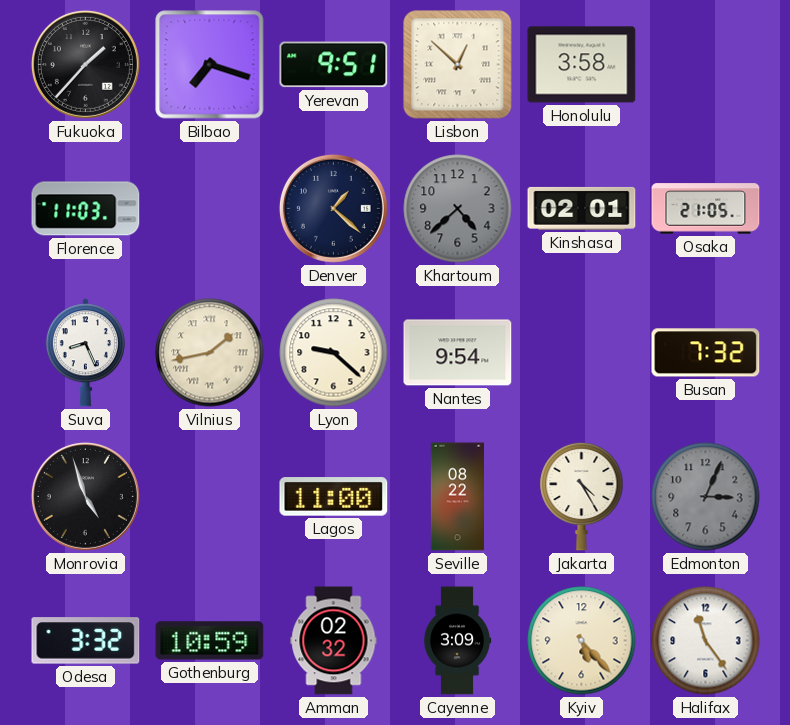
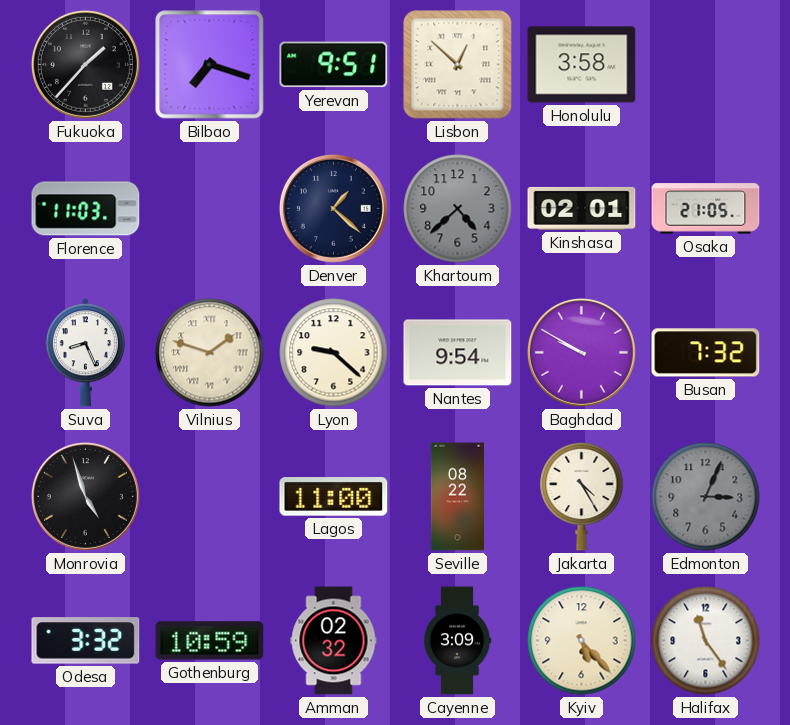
Vilnius: 1:43 -> 1:48 (210, 353)
Baghdad: none -> 9:50 (581, 352)
